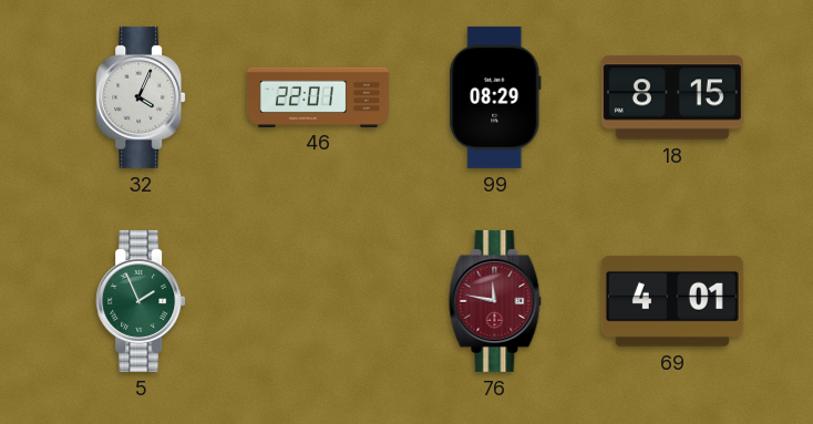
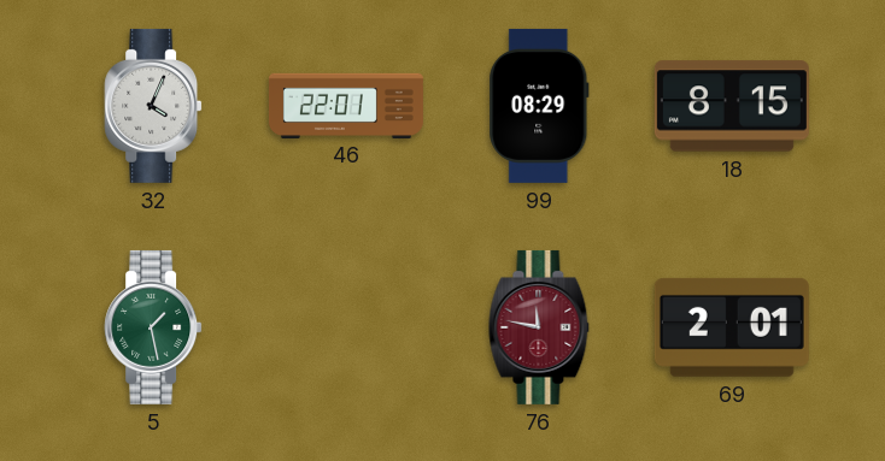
5: 1:56 -> 1:28 (153, 327)
69: 4:01 -> 2:01 (732, 327)
